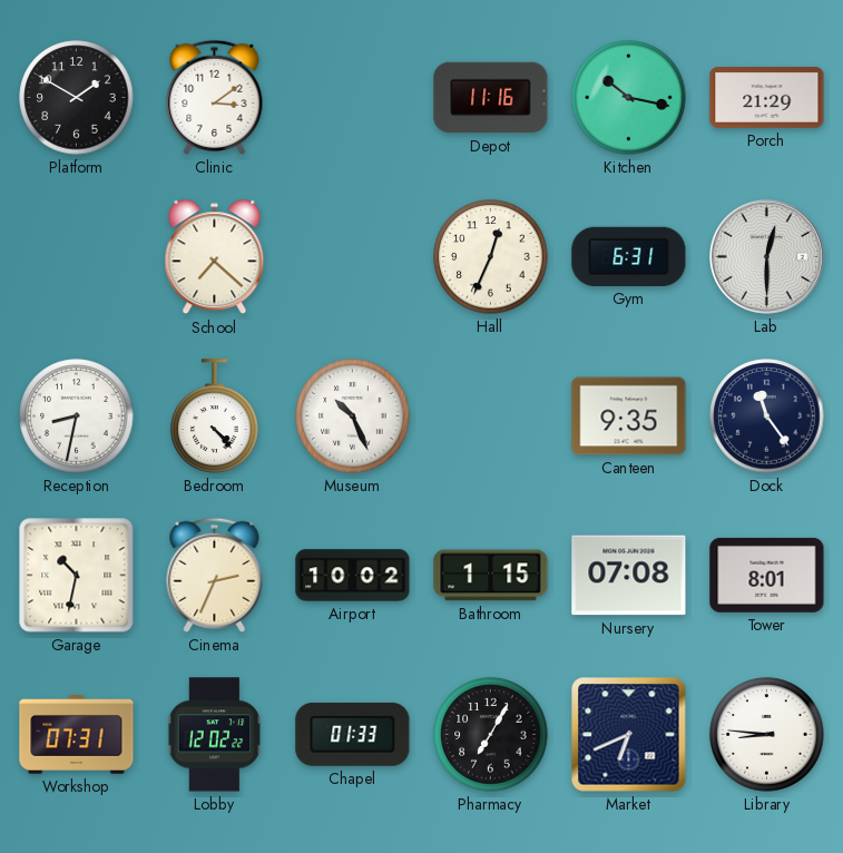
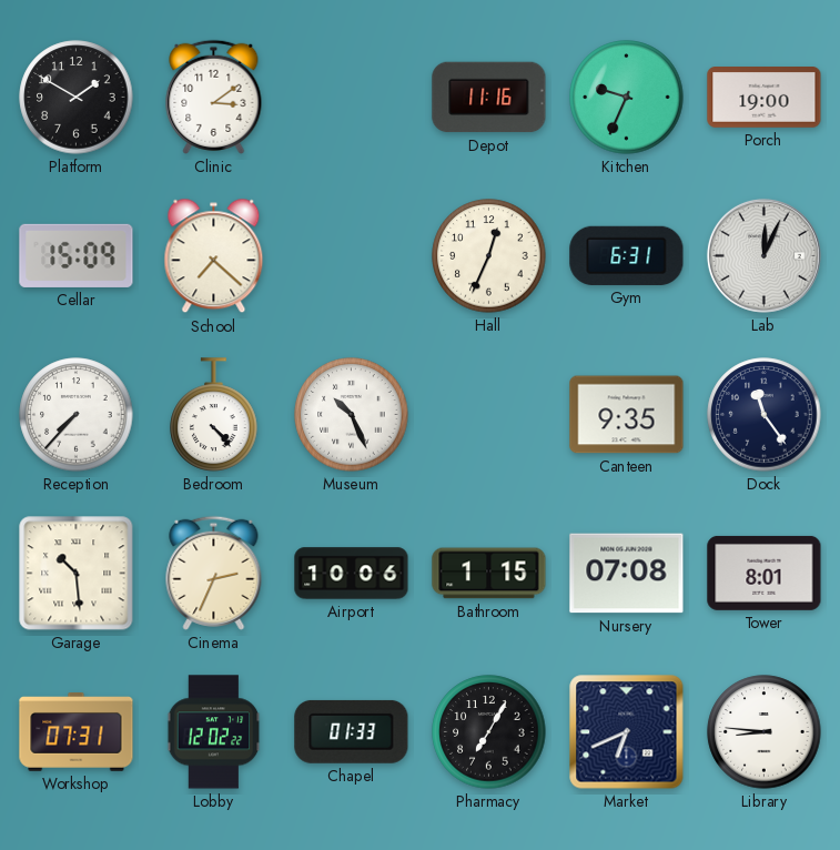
Kitchen: 10:17 -> 9:34 (627, 98)
Porch: 21:29 -> 19:00 (765, 98)
Cellar: none -> 15:09 (77, 255)
Lab: 12:30 -> 12:04 (763, 255)
Reception: 8:32 -> 7:37 (77, 415)
Garage: 10:32 -> 10:29 (77, 574)
Airport: 10:02 -> 10:06 (352, 574)
